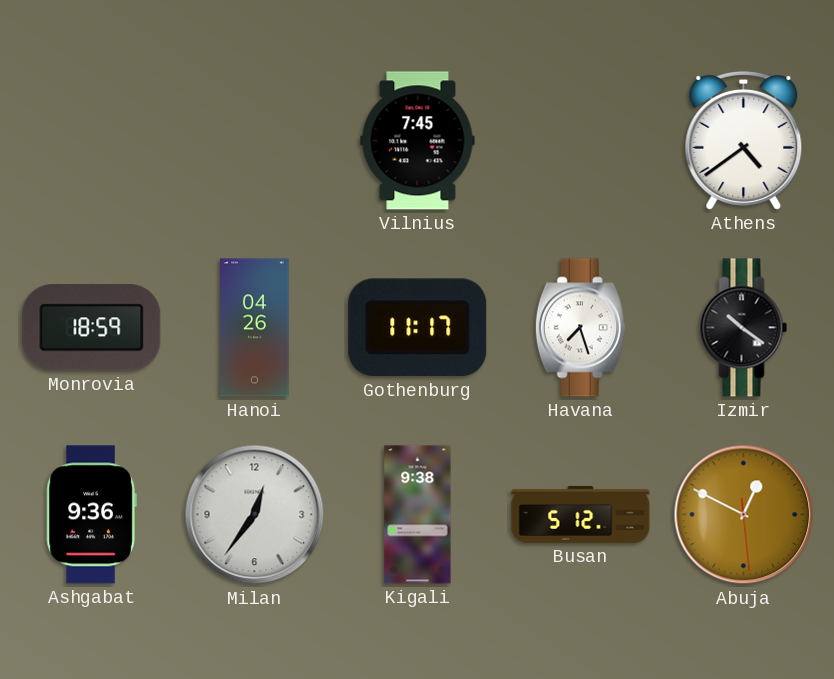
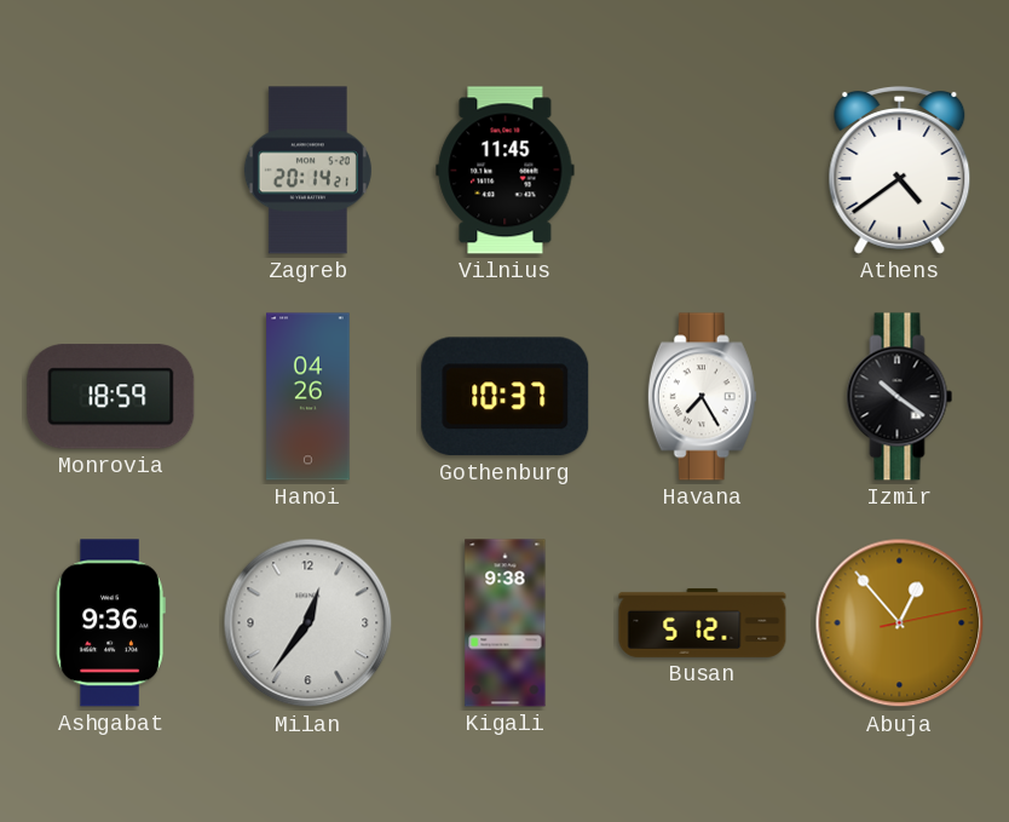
Zagreb: none -> 20:14 (307, 171)
Vilnius: 7:45 -> 11:45 (506, 171)
Gothenburg: 11:17 -> 10:37 (506, 397)
Havana: 7:27 -> 7:25 (702, 397)
Abuja: 12:49 -> 12:53 (900, 623)
